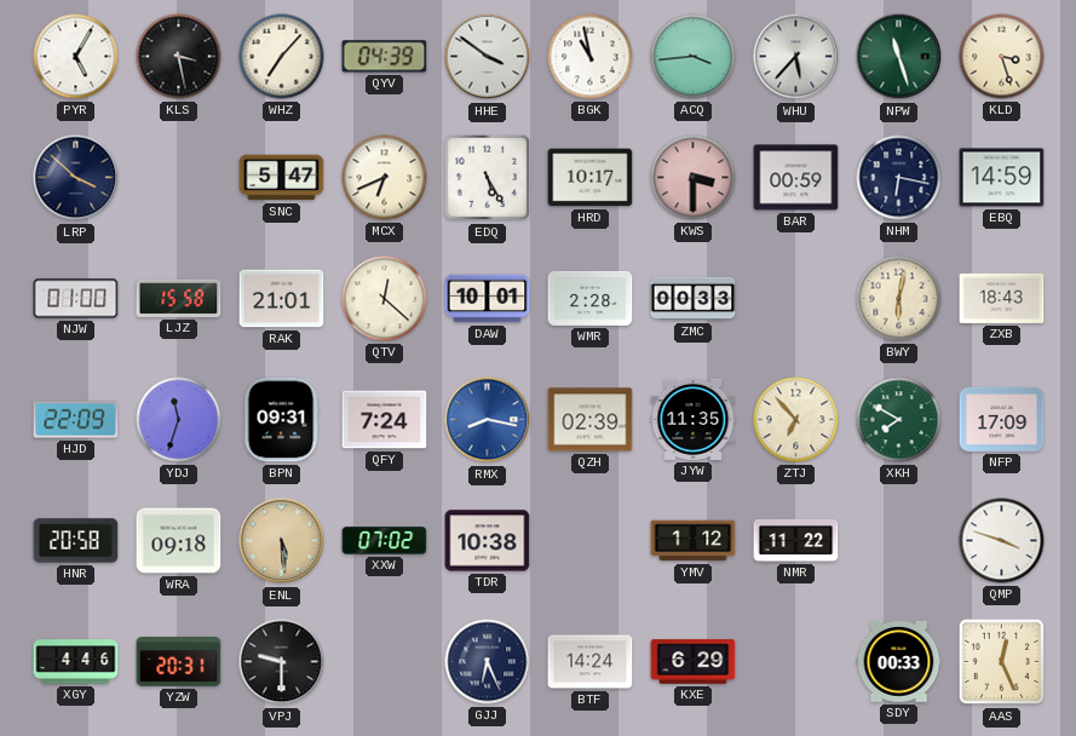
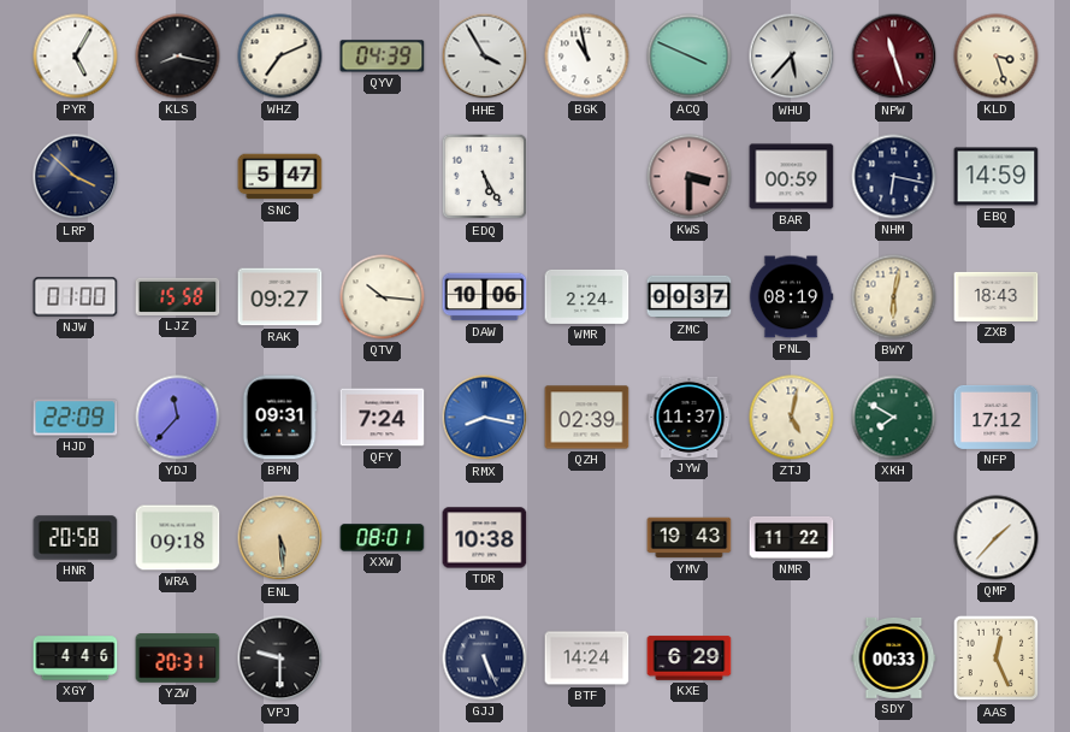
KLS: 3:28 -> 8:17 (178, 57)
WHZ: 7:07 -> 7:11 (280, 57)
HHE: 3:51 -> 3:55 (485, 57)
ACQ: 3:44 -> 3:49 (690, 57)
NPW dial: green -> burgundy (894, 57)
MCX: 6:41 -> none (385, 178)
HRD: 10:17 -> none (591, 178)
RAK: 21:01 -> 09:27 (280, 297)
QTV: 12:22 -> 10:16 (383, 297)
DAW: 10:01 -> 10:06 (485, 297)
WMR: 2:28 -> 2:24 (587, 296)
ZMC: 00:33 -> 00:37 (690, 297)
PNL: none -> 08:19 (791, 297)
YDJ: 11:33 -> 11:37 (178, 418)
JYW: 11:35 -> 11:37 (690, 417)
ZTJ: 6:53 -> 5:02 (792, 418)
NFP: 17:09 -> 17:12 (997, 417)
XXW: 07:02 -> 08:01 (383, 538)
YMV: 1:12 -> 19:43 (690, 538)
QMP: 3:48 -> 1:37 (997, 538)
GJJ: 6:26 -> 5:26 (485, 659)
